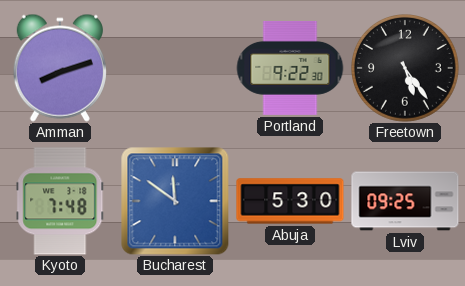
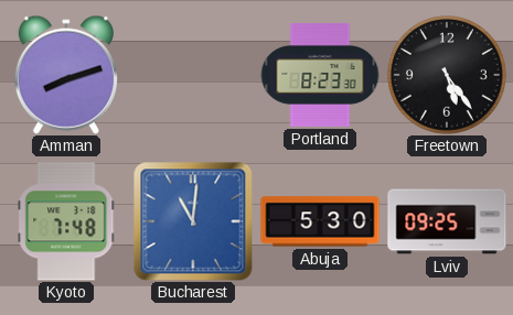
Portland: 9:22 -> 8:23 (320, 75)
Bucharest: 11:51 -> 11:01 (193, 221)
